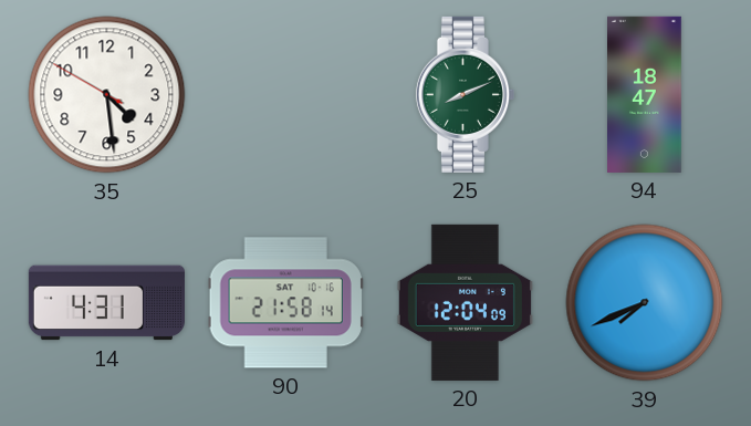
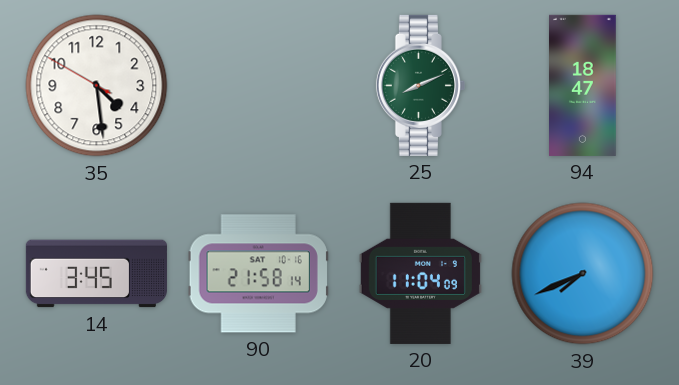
14: 4:31 -> 3:45 (96, 274)
20: 12:04 -> 11:04 (420, 273)
